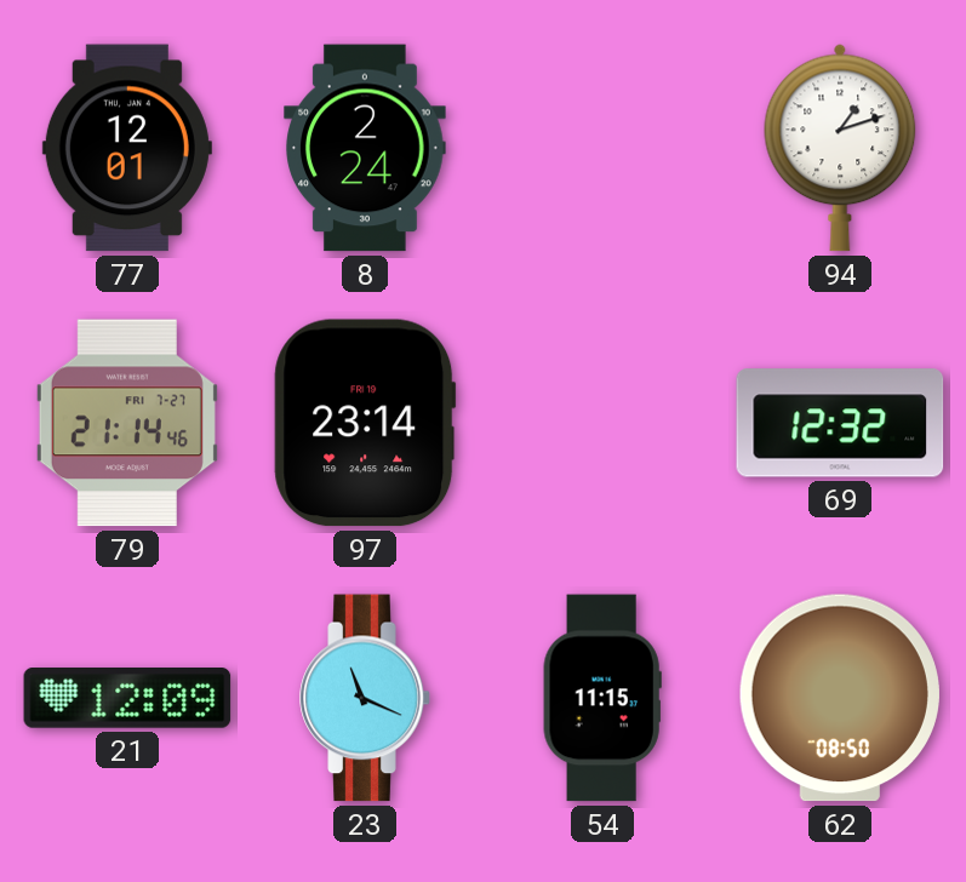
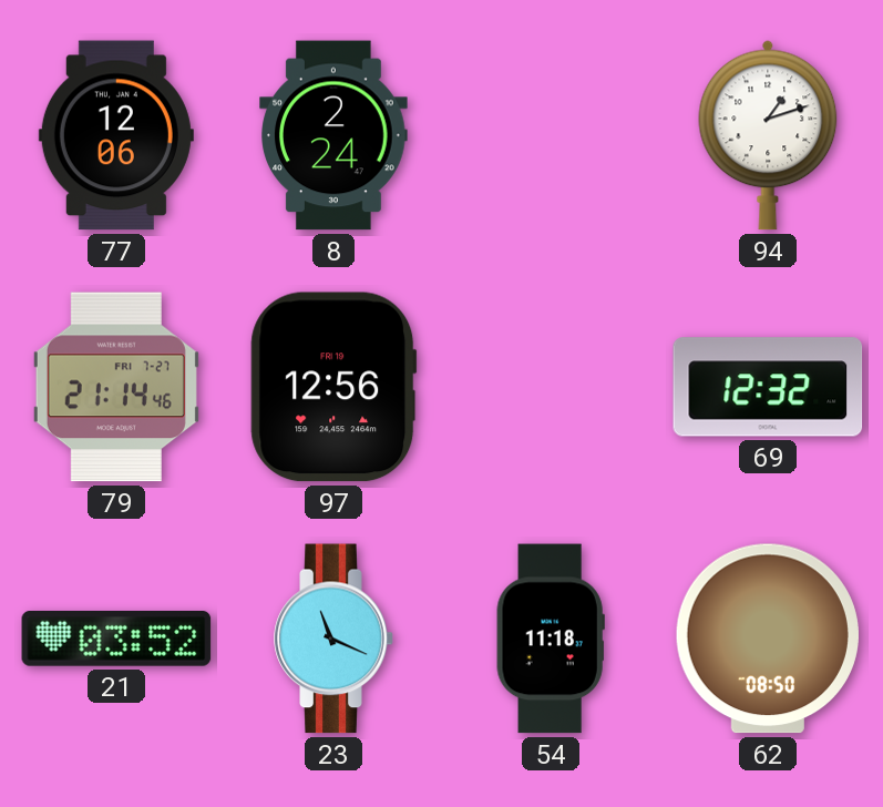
77: 12:01 -> 12:06 (116, 135)
97: 23:14 -> 12:56 (333, 387)
21: 12:09 -> 03:52 (116, 640)
54: 11:15 -> 11:18 (551, 639)
